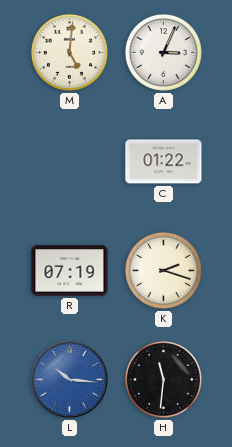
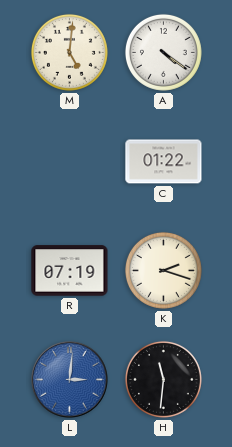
A: 3:04 -> 4:21 (163, 52)
L: 10:16 -> 3:01 (70, 380)
